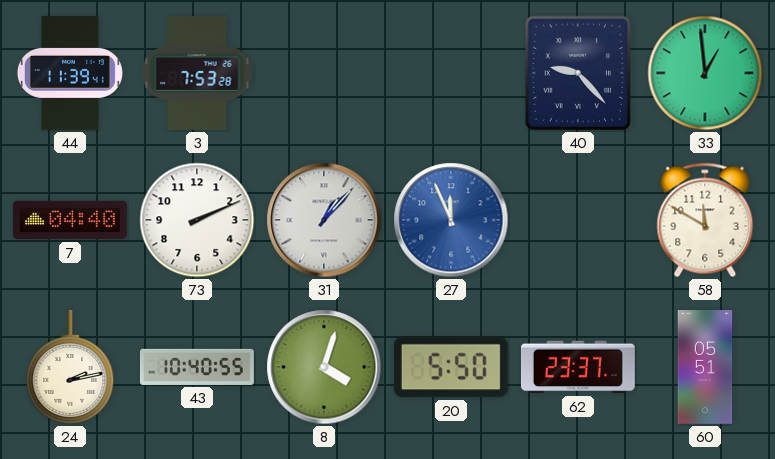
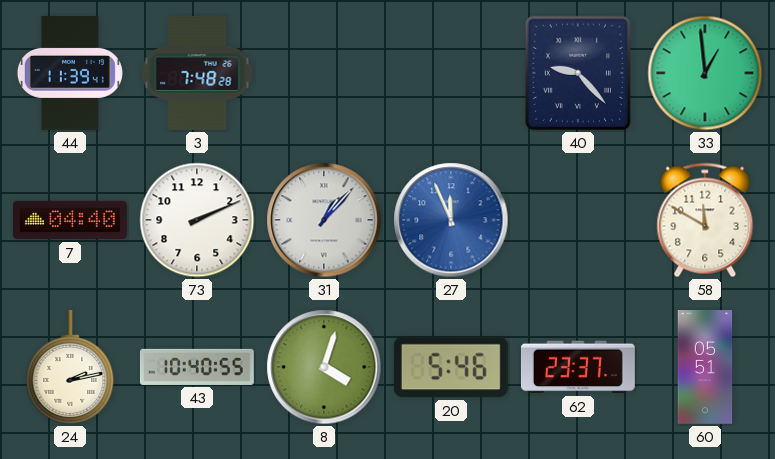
3: 7:53 -> 7:48 (197, 73)
20: 5:50 -> 5:46 (451, 367)
